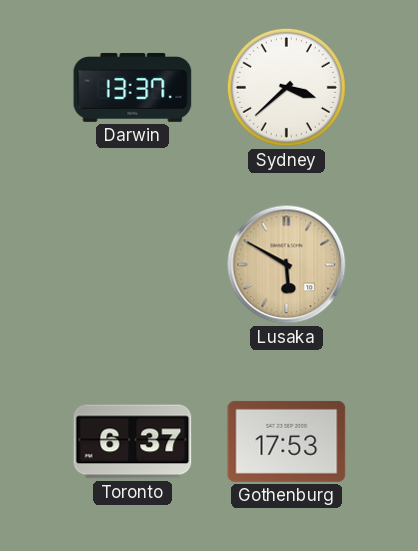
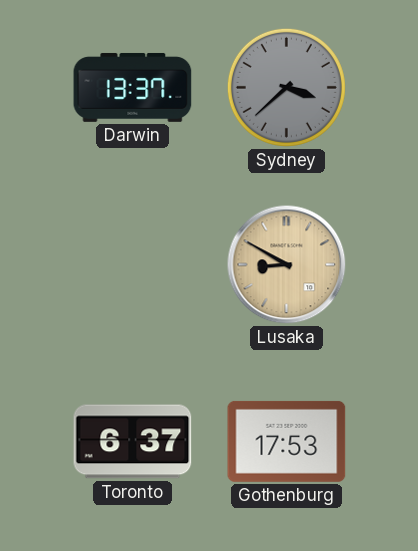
Sydney dial: white -> grey (286, 87)
Lusaka: 5:50 -> 8:50 (287, 265)
